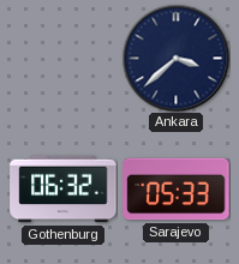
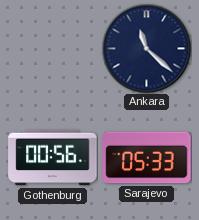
Ankara: 3:38 -> 11:22 (146, 48)
Gothenburg: 06:32 -> 00:56 (53, 158)
